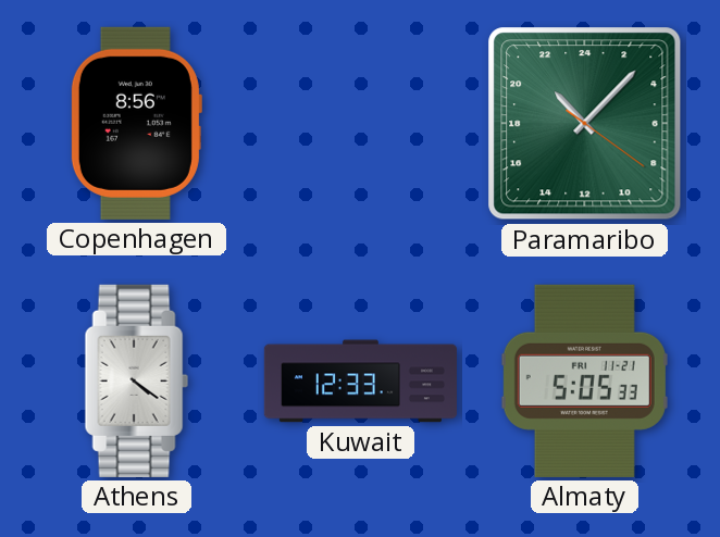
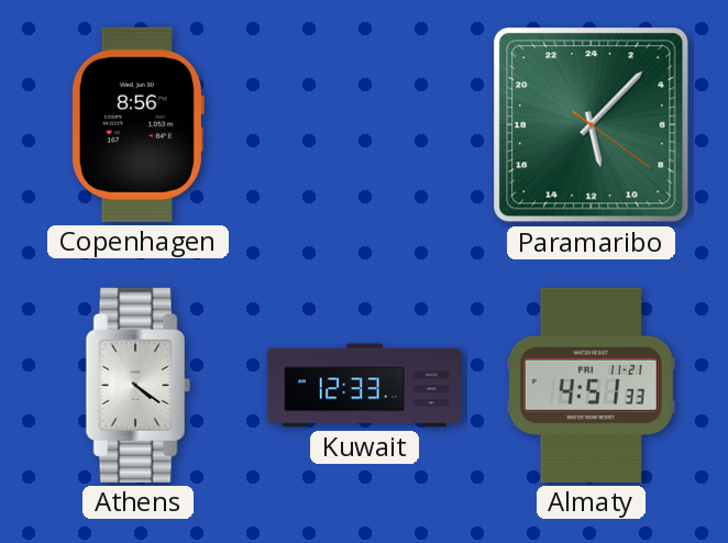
Paramaribo: 21:07 -> 11:07 (592, 125)
Almaty: 5:05 -> 4:51 (591, 385)
